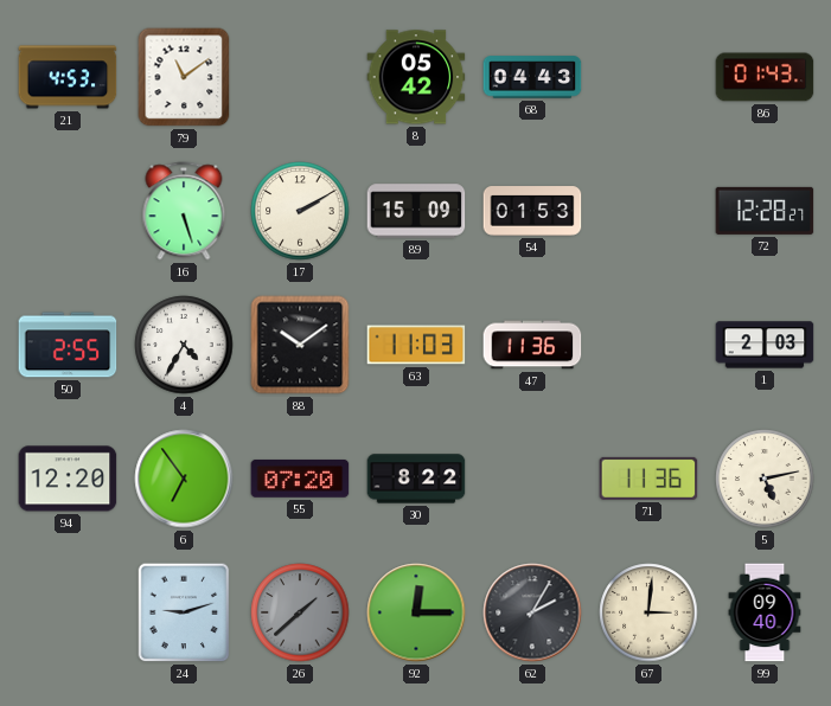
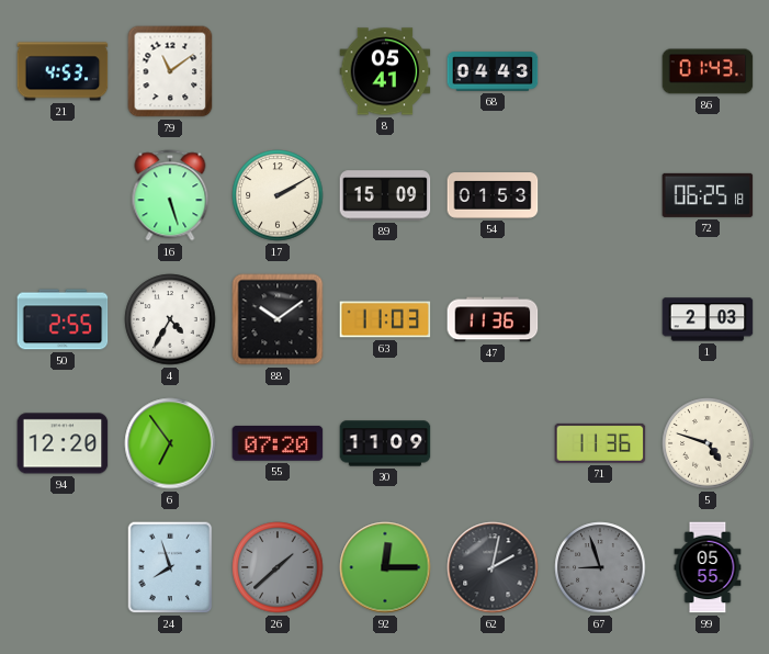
8: 05:42 -> 05:41 (385, 71)
72: 12:28 -> 06:25 (708, 195)
30: 8:22 -> 11:09 (385, 443)
5: 5:13 -> 4:48 (708, 443)
24: 9:12 -> 7:57 (170, 567)
62: 2:05 -> 2:02 (493, 567)
67: 3:01 -> 8:57 (600, 567)
67 dial: cream -> grey (600, 567)
99: 09:40 -> 05:55 (708, 567)
